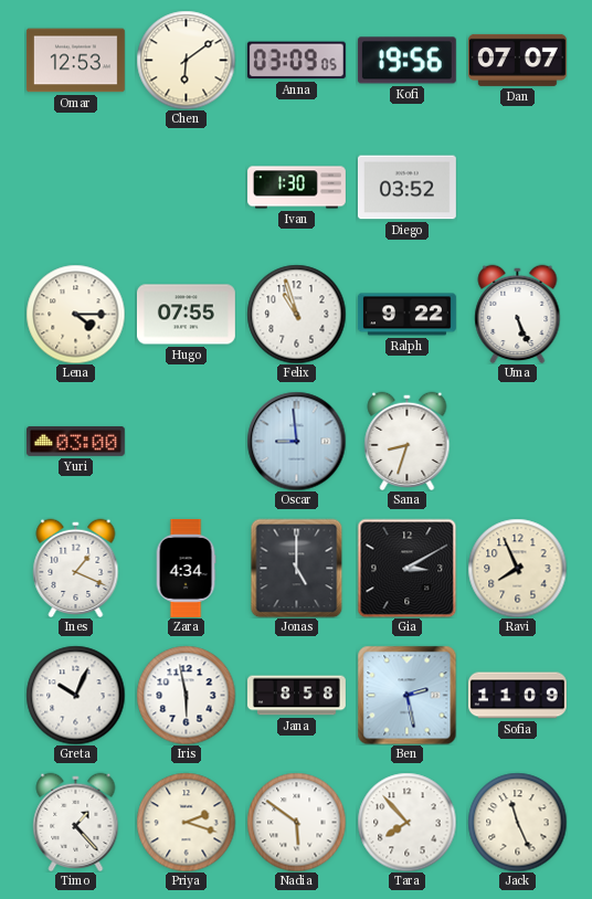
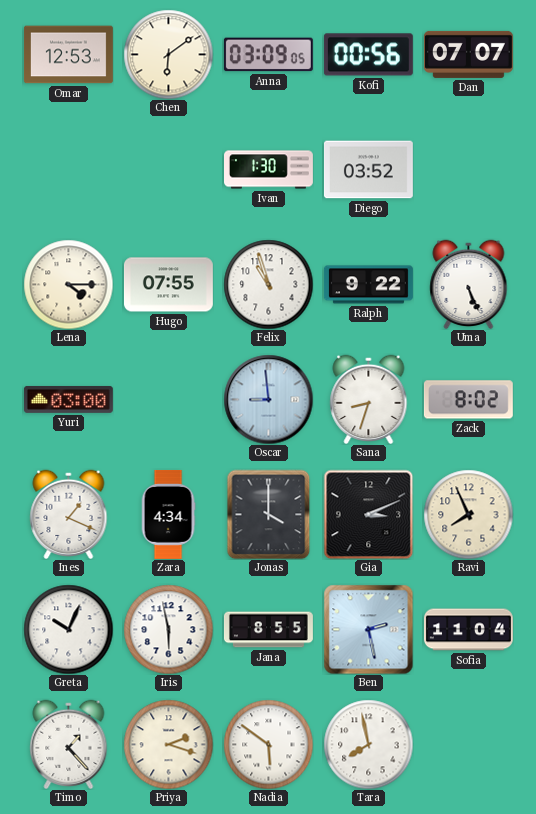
Kofi: 19:56 -> 00:56 (368, 55)
Zack: none -> 8:02 (468, 400)
Jonas: 5:00 -> 4:00 (269, 514)
Gia: 3:10 -> 3:11 (368, 514)
Jana: 8:58 -> 8:55 (268, 630)
Sofia: 11:09 -> 11:04 (469, 630)
Tara: 7:53 -> 7:58 (368, 744)
Jack: 11:26 -> none (517, 822)
